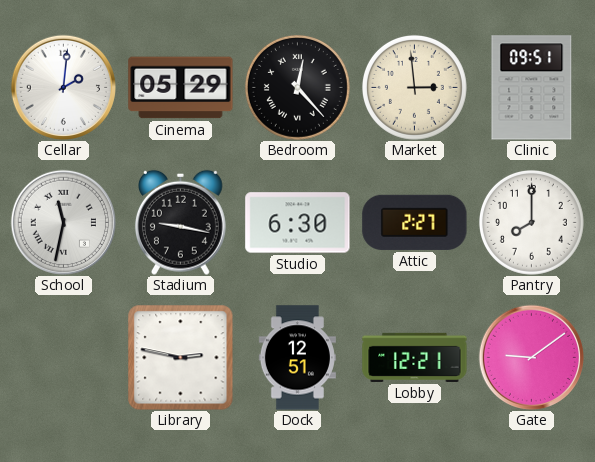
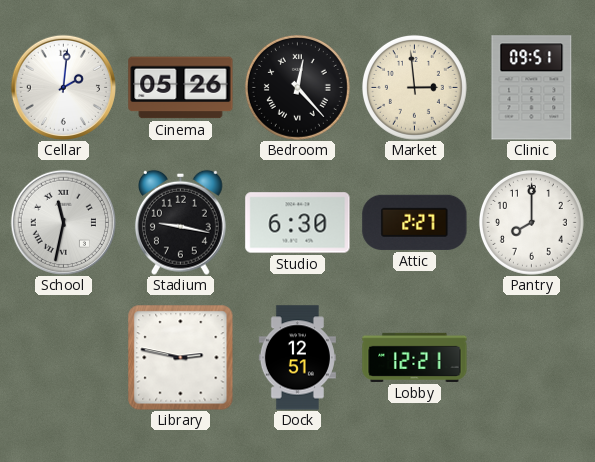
Cinema: 05:29 -> 05:26 (181, 88)
Gate: 9:09 -> none (531, 357)
